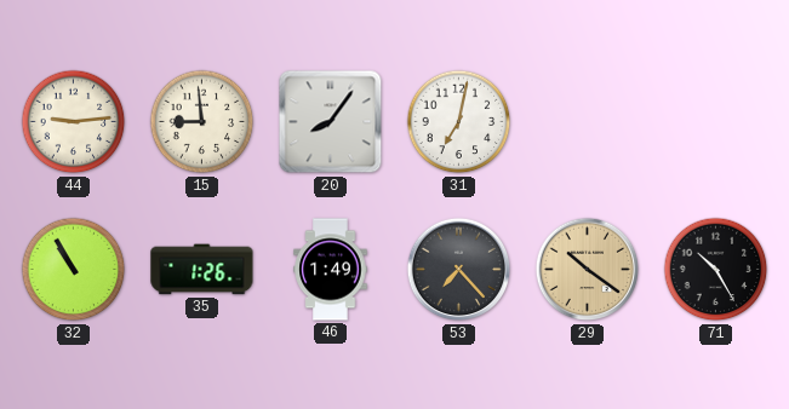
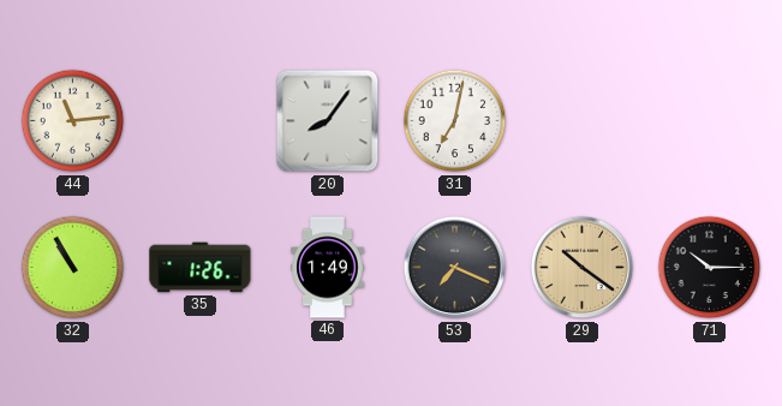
44: 9:14 -> 11:14 (73, 121)
15: 8:59 -> none (202, 122)
53: 7:23 -> 7:19 (455, 268)
71: 10:25 -> 10:15 (710, 268)
